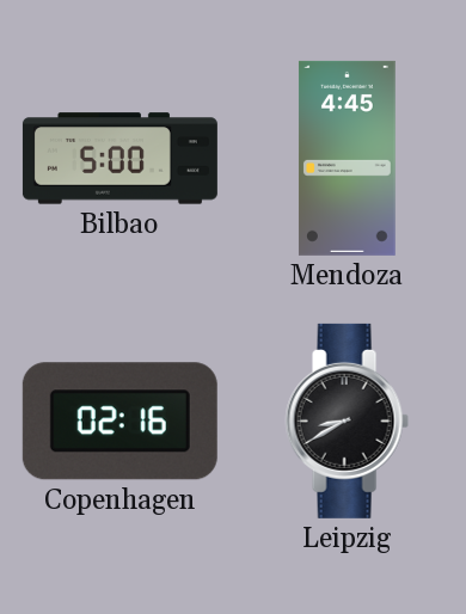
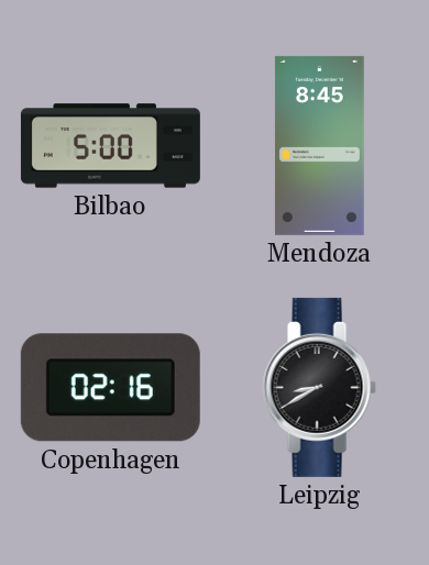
Mendoza: 4:45 -> 8:45 (319, 145)
